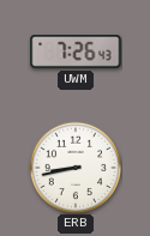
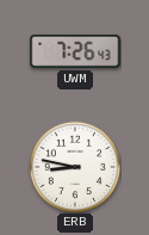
ERB: 8:43 -> 8:47 (74, 166)
